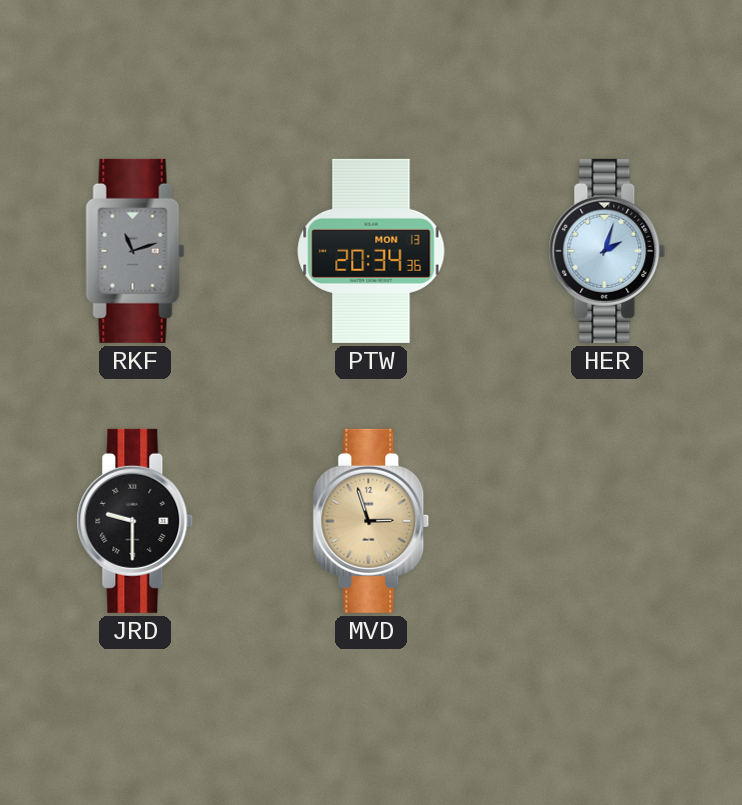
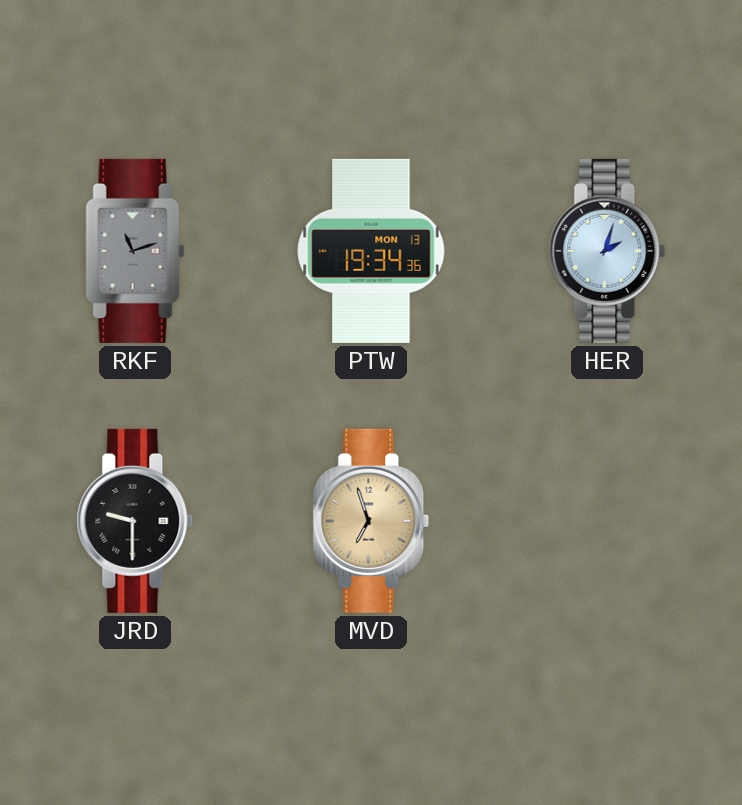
PTW: 20:34 -> 19:34 (371, 251)
MVD: 2:57 -> 6:57 (371, 521)
